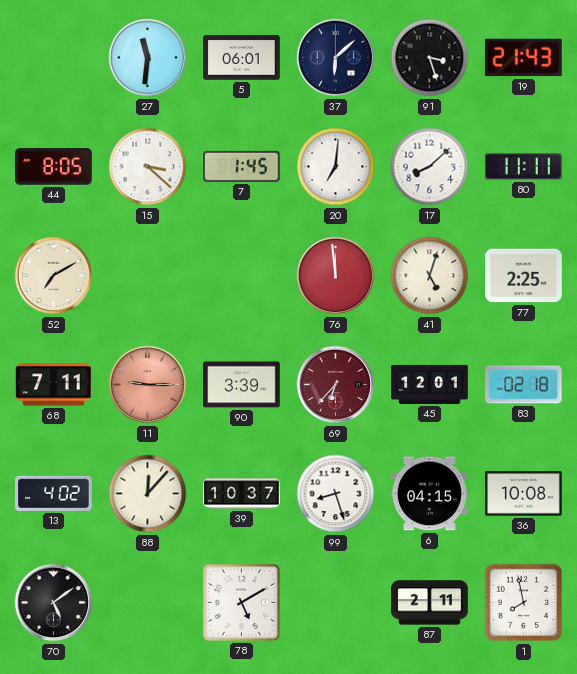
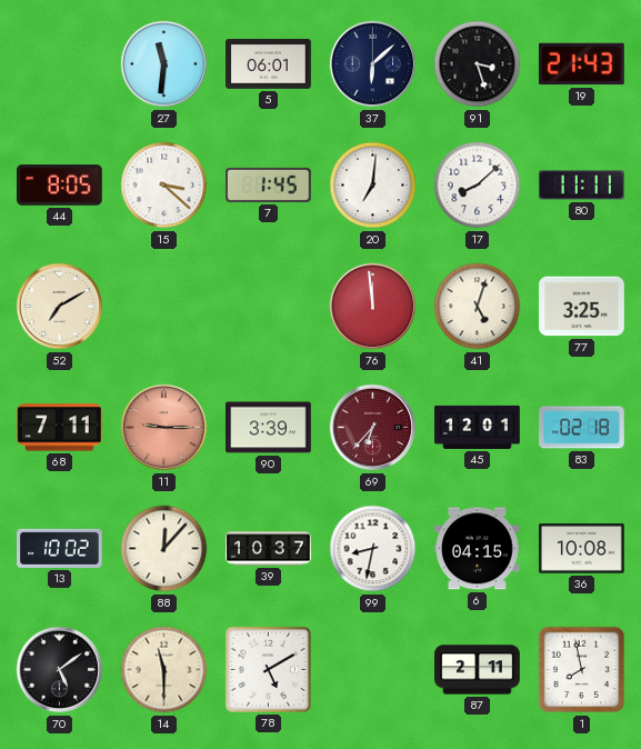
77: 2:25 -> 3:25 (582, 307)
13: 4:02 -> 10:02 (60, 548)
99: 8:27 -> 8:32 (373, 549)
14: none -> 11:30 (164, 670)
